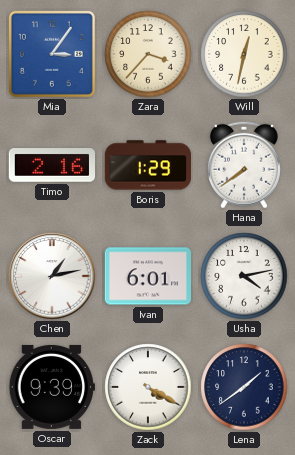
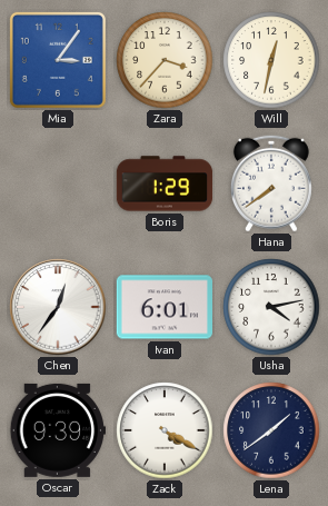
Timo: 2:16 -> none (51, 165)
Chen: 1:13 -> 12:36 (58, 307)
